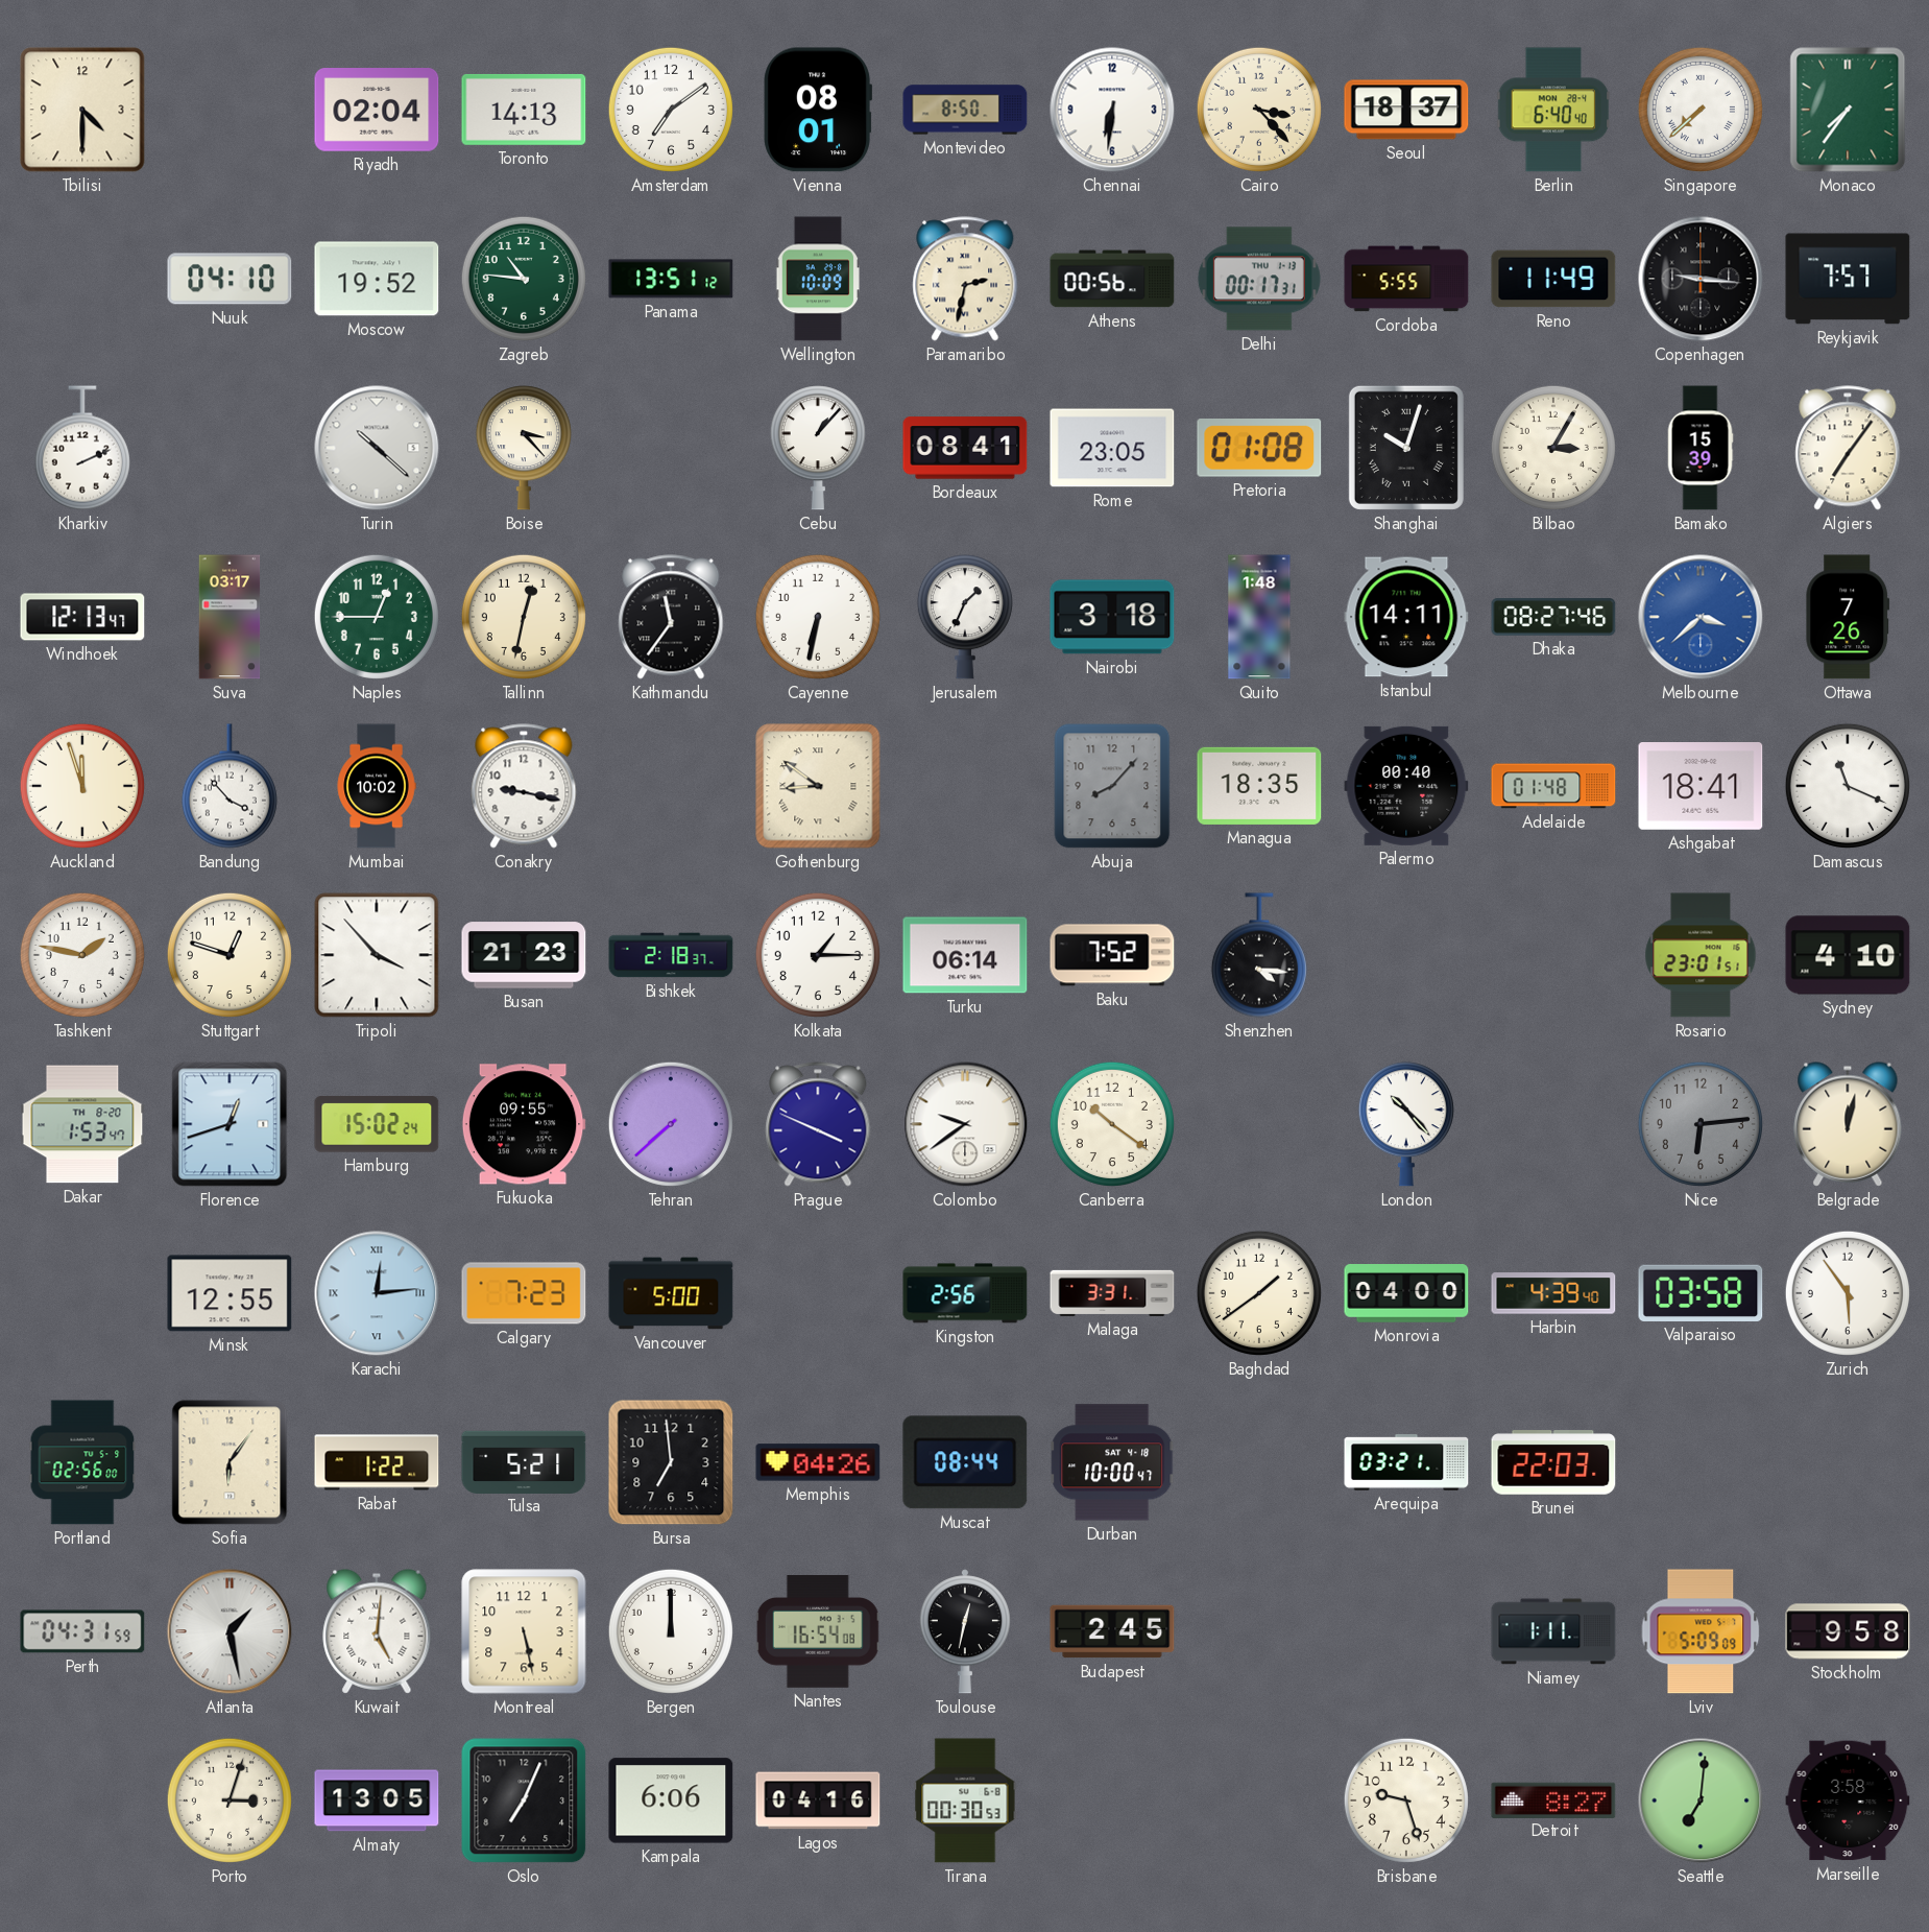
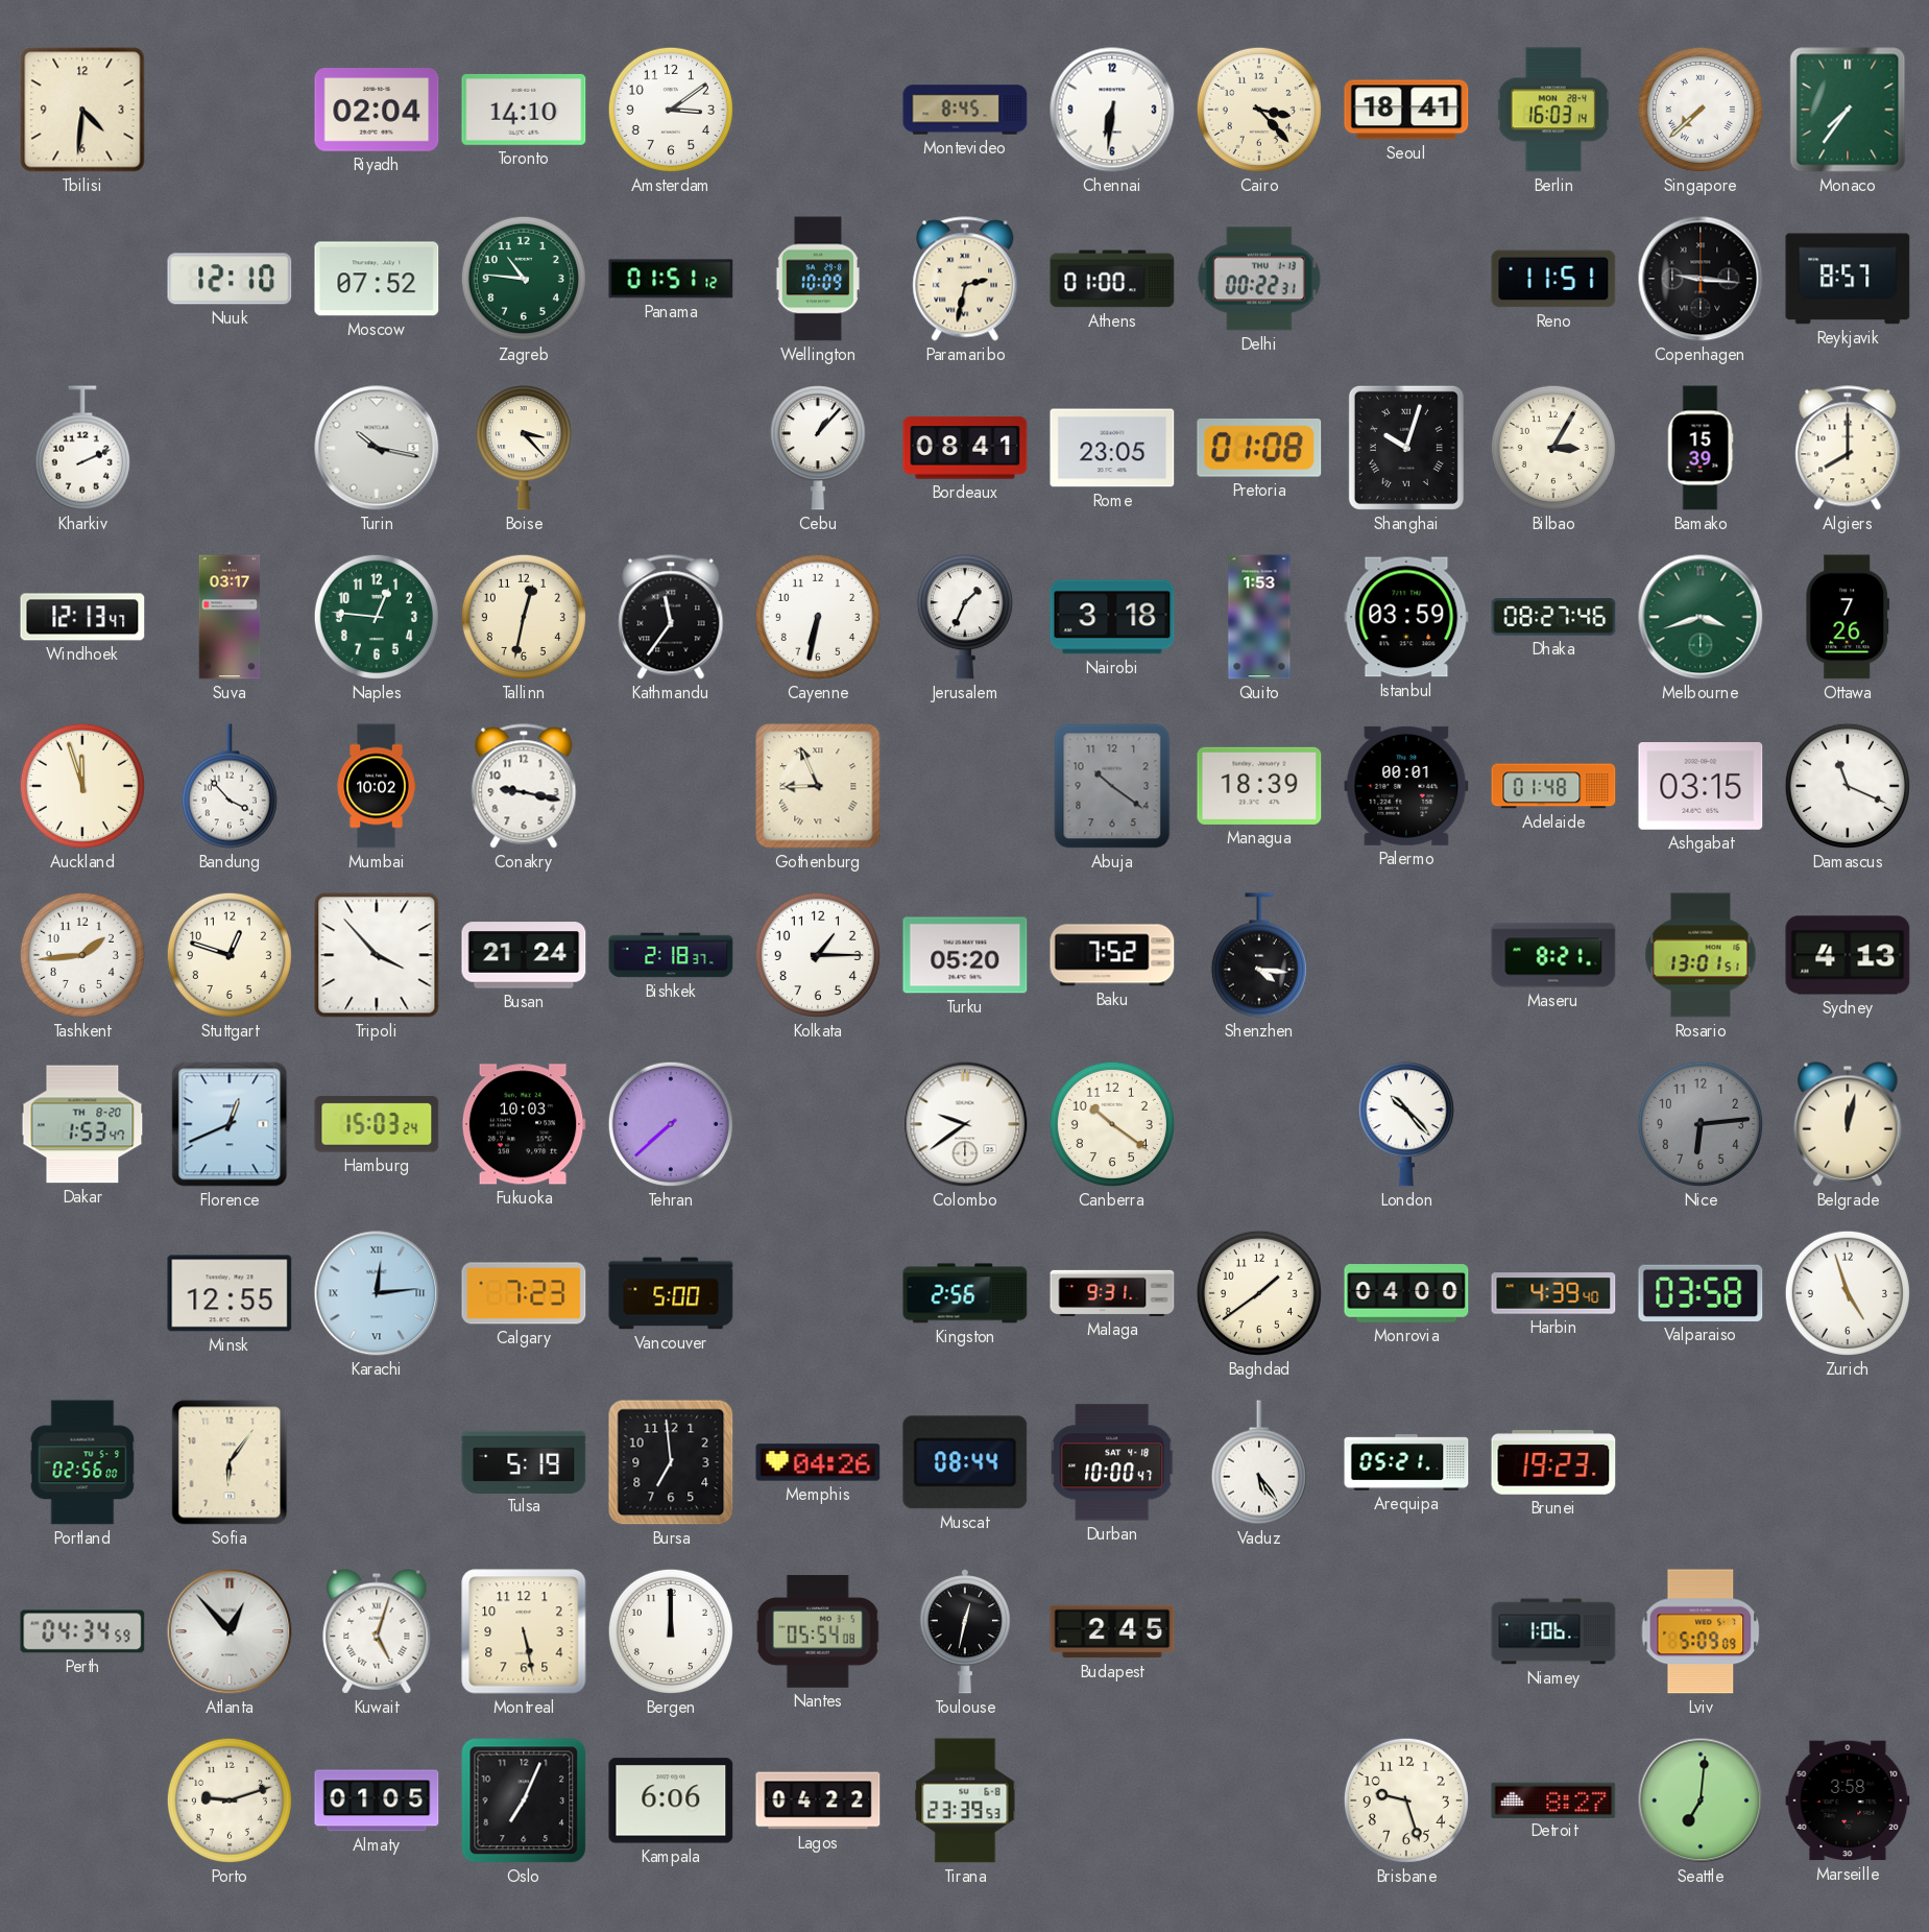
Tbilisi: 4:30 -> 4:31 (82, 110)
Toronto: 14:13 -> 14:10 (524, 110)
Amsterdam: 7:09 -> 3:09 (671, 110)
Vienna: 08:01 -> none (818, 110)
Montevideo: 8:50 -> 8:45 (965, 110)
Seoul: 18:37 -> 18:41 (1406, 110)
Berlin: 6:40 -> 16:03 (1553, 110)
Nuuk: 04:10 -> 12:10 (230, 279)
Moscow: 19:52 -> 07:52 (377, 279)
Panama: 13:51 -> 01:51 (671, 279)
Athens: 00:56 -> 01:00 (1112, 279)
Delhi: 00:17 -> 00:22 (1259, 279)
Cordoba: 5:55 -> none (1406, 279)
Reno: 11:49 -> 11:51 (1553, 279)
Reykjavik: 7:57 -> 8:57 (1848, 279)
Turin: 10:22 -> 10:17 (377, 448)
Algiers: 7:06 -> 8:00 (1848, 448)
Naples: 12:45 -> 12:46 (377, 617)
Quito: 1:48 -> 1:53 (1259, 617)
Istanbul: 14:11 -> 03:59 (1406, 617)
Melbourne: 3:38 -> 3:42 (1701, 617)
Melbourne dial: blue -> green (1701, 617)
Gothenburg: 8:51 -> 8:56 (818, 786)
Abuja: 8:07 -> 10:21 (1112, 786)
Managua: 18:35 -> 18:39 (1259, 786)
Palermo: 00:40 -> 00:01 (1406, 786)
Ashgabat: 18:41 -> 03:15 (1701, 787)
Tashkent: 1:47 -> 1:44 (82, 955)
Busan: 21:23 -> 21:24 (524, 955)
Turku: 06:14 -> 05:20 (965, 955)
Maseru: none -> 8:21 (1553, 955)
Rosario: 23:01 -> 13:01 (1701, 955)
Sydney: 4:10 -> 4:13 (1848, 955)
Florence: 12:42 -> 12:41 (230, 1124)
Hamburg: 15:02 -> 15:03 (377, 1124)
Fukuoka: 09:55 -> 10:03 (524, 1124)
Prague: 3:49 -> none (818, 1124)
Malaga: 3:31 -> 9:31 (1112, 1293)
Zurich: 5:54 -> 4:57 (1848, 1293)
Rabat: 1:22 -> none (377, 1462)
Tulsa: 5:21 -> 5:19 (524, 1461)
Vaduz: none -> 5:24 (1259, 1462)
Arequipa: 03:21 -> 05:21 (1406, 1462)
Brunei: 22:03 -> 19:23 (1553, 1462)
Perth: 04:31 -> 04:34 (82, 1631)
Atlanta: 1:28 -> 12:53 (230, 1631)
Kuwait: 5:01 -> 5:03 (377, 1631)
Nantes: 16:54 -> 05:54 (818, 1631)
Niamey: 1:11 -> 1:06 (1553, 1631)
Stockholm: 9:58 -> none (1848, 1631)
Porto: 3:03 -> 9:12 (230, 1800)
Almaty: 13:05 -> 01:05 (377, 1800)
Lagos: 04:16 -> 04:22 (818, 1800)
Tirana: 00:30 -> 23:39 (965, 1800)
